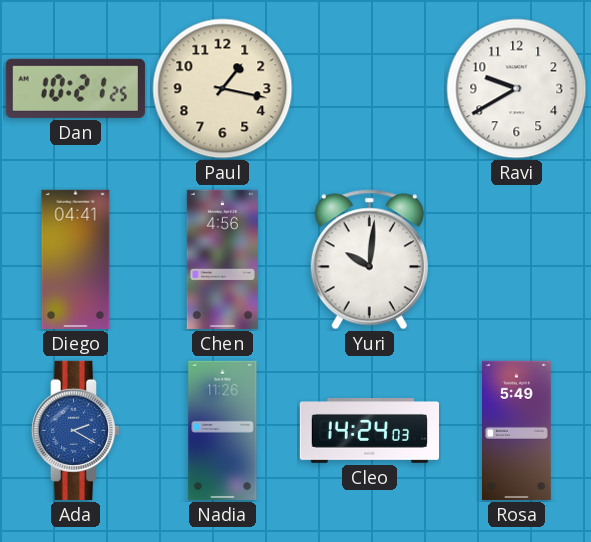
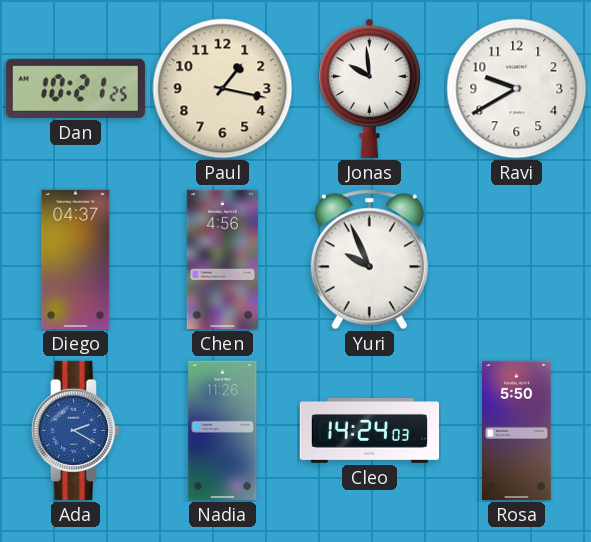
Jonas: none -> 9:59 (369, 88)
Diego: 04:41 -> 04:37 (76, 259)
Yuri: 10:01 -> 9:56 (369, 260)
Rosa: 5:49 -> 5:50 (517, 430)
